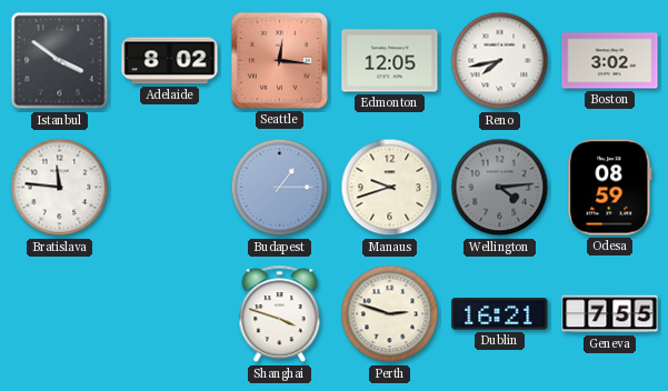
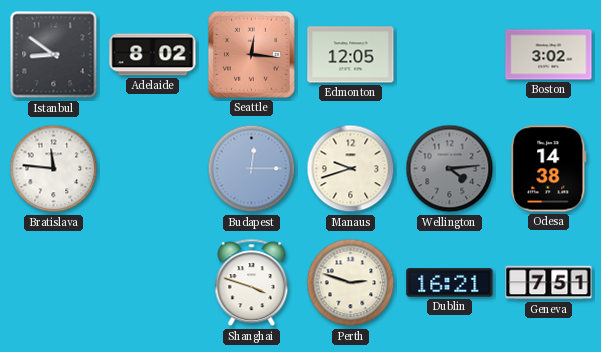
Istanbul: 3:51 -> 8:51 (54, 55)
Reno: 7:43 -> none (500, 61)
Budapest: 1:15 -> 12:15 (252, 169)
Odesa: 08:59 -> 14:38 (549, 169)
Geneva: 7:55 -> 7:51 (549, 283)
